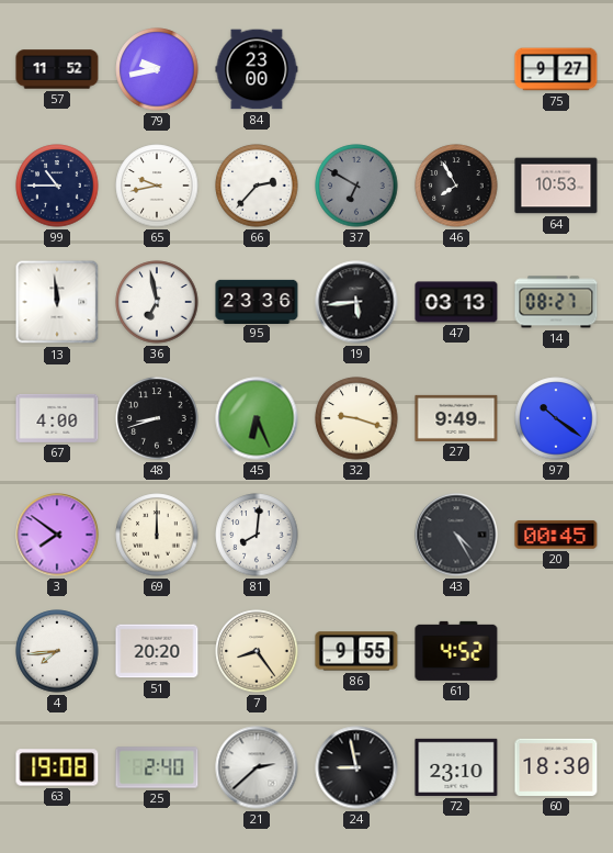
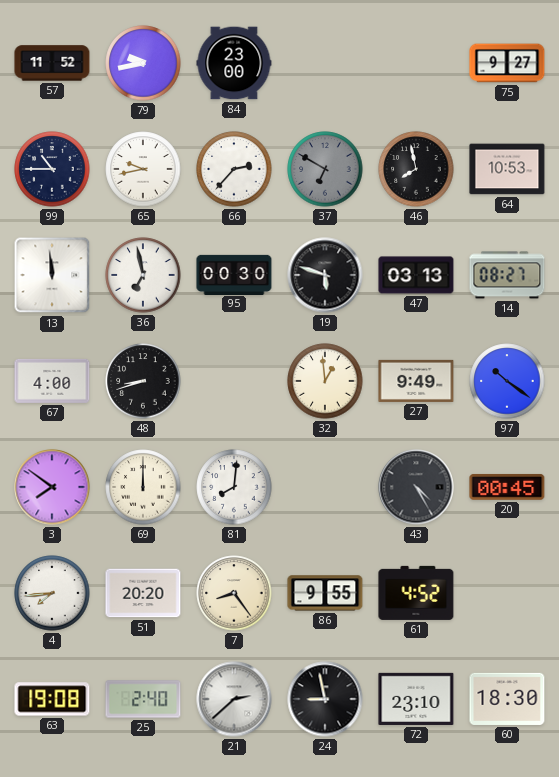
46: 7:55 -> 7:58 (416, 169)
95: 23:36 -> 00:30 (234, 274)
19: 5:44 -> 5:48 (325, 275)
45: 6:26 -> none (257, 418)
32: 9:18 -> 12:59 (325, 381)
